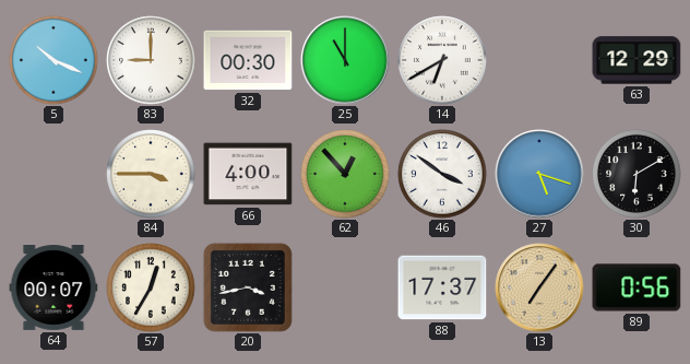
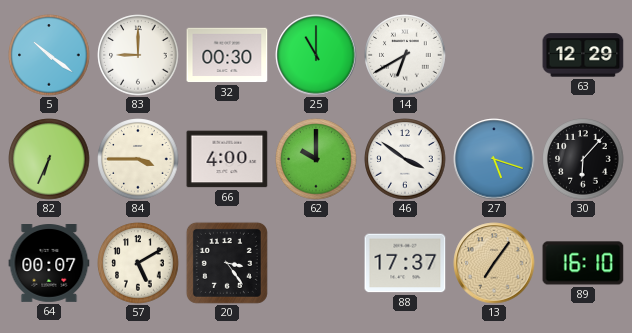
5: 10:19 -> 10:21 (49, 55)
82: none -> 6:34 (49, 159)
62: 12:53 -> 10:00 (316, 159)
30: 6:10 -> 6:07 (583, 159)
57: 12:35 -> 5:10 (138, 263)
20: 3:43 -> 3:24 (227, 263)
89: 0:56 -> 16:10 (583, 263)
